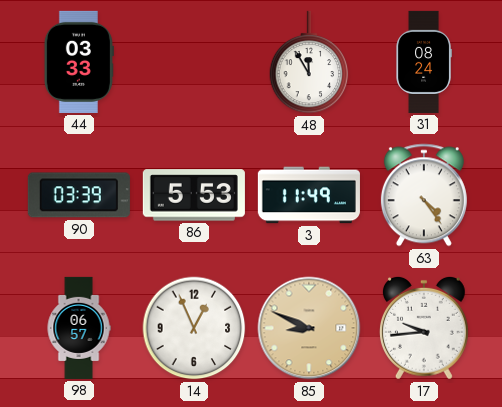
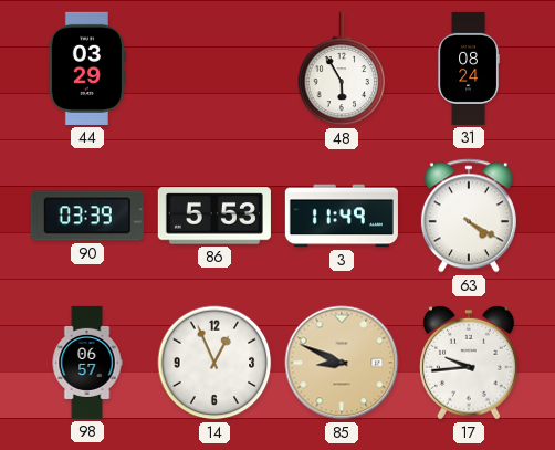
44: 03:33 -> 03:29 (87, 69)
48: 11:55 -> 5:55 (342, 69)
63: 4:24 -> 4:20 (469, 216)
